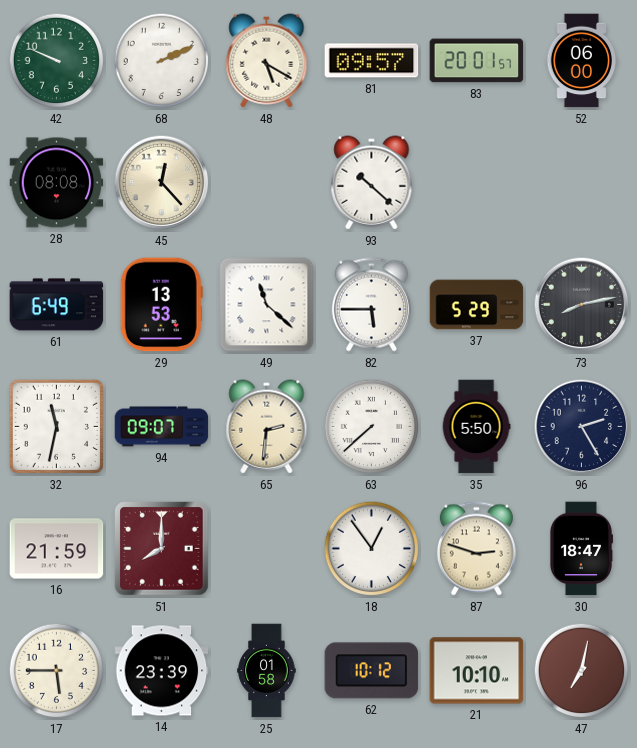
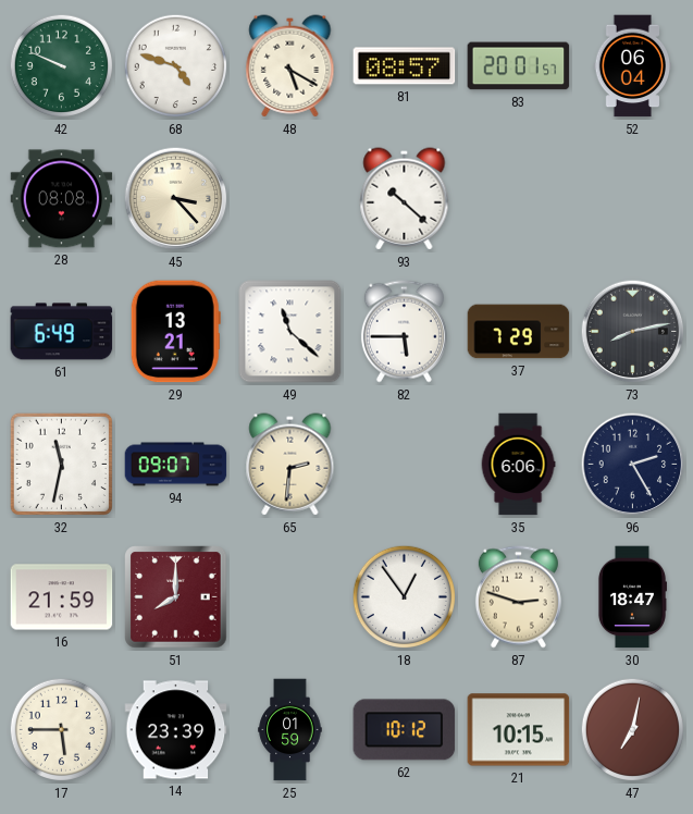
68: 2:11 -> 4:48 (176, 66)
81: 09:57 -> 08:57 (405, 66)
52: 06:00 -> 06:04 (633, 66)
45: 12:23 -> 3:23 (176, 199)
29: 13:53 -> 13:21 (175, 332)
37: 5:29 -> 7:29 (519, 332)
63: 7:38 -> none (372, 427)
35: 5:50 -> 6:06 (518, 465)
25: 01:58 -> 01:59 (290, 730)
21: 10:10 -> 10:15 (519, 730)
